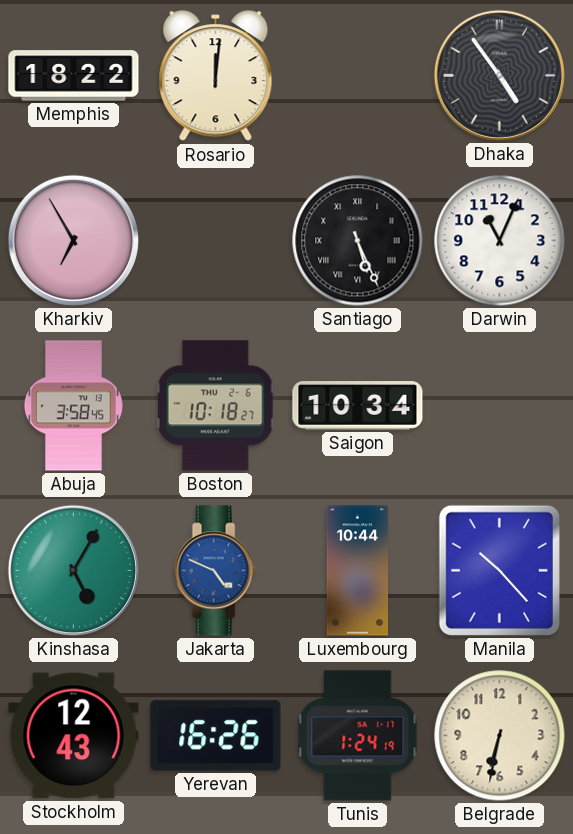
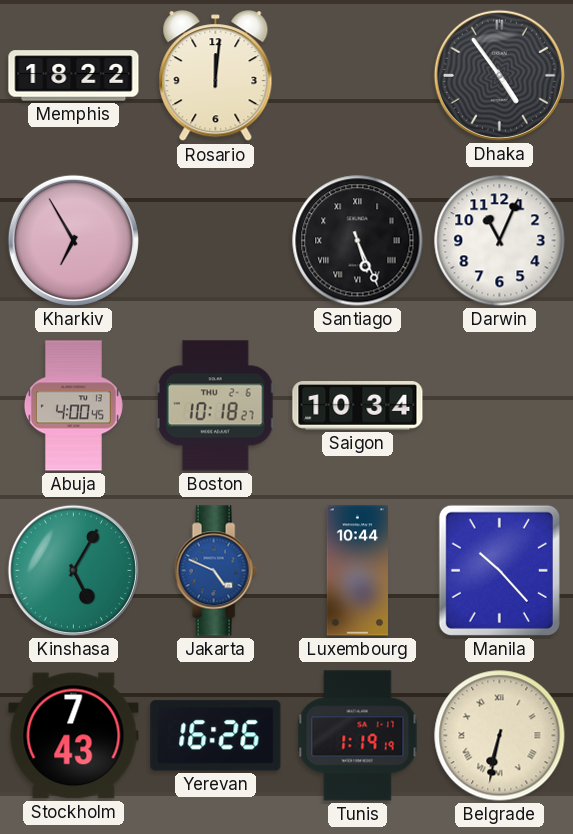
Abuja: 3:58 -> 4:00 (73, 406)
Stockholm: 12:43 -> 7:43 (74, 736)
Tunis: 1:24 -> 1:19 (358, 736)
Belgrade numerals: Arabic -> Roman (500, 736)
